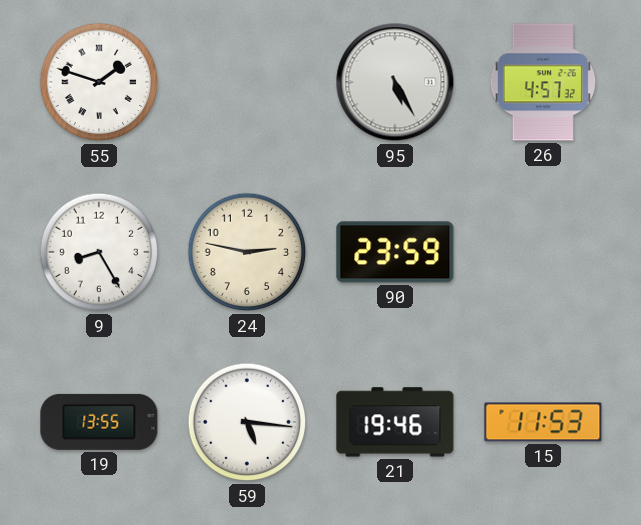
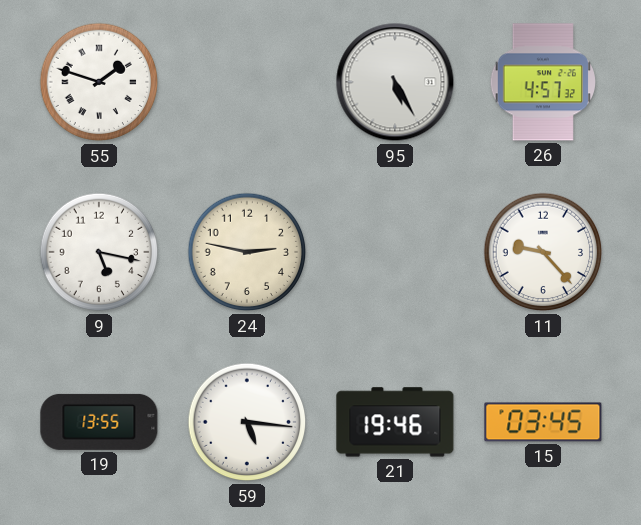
9: 8:25 -> 5:17 (99, 252)
90: 23:59 -> none (395, 252)
11: none -> 9:23 (543, 252)
15: 11:53 -> 03:45 (543, 422)
